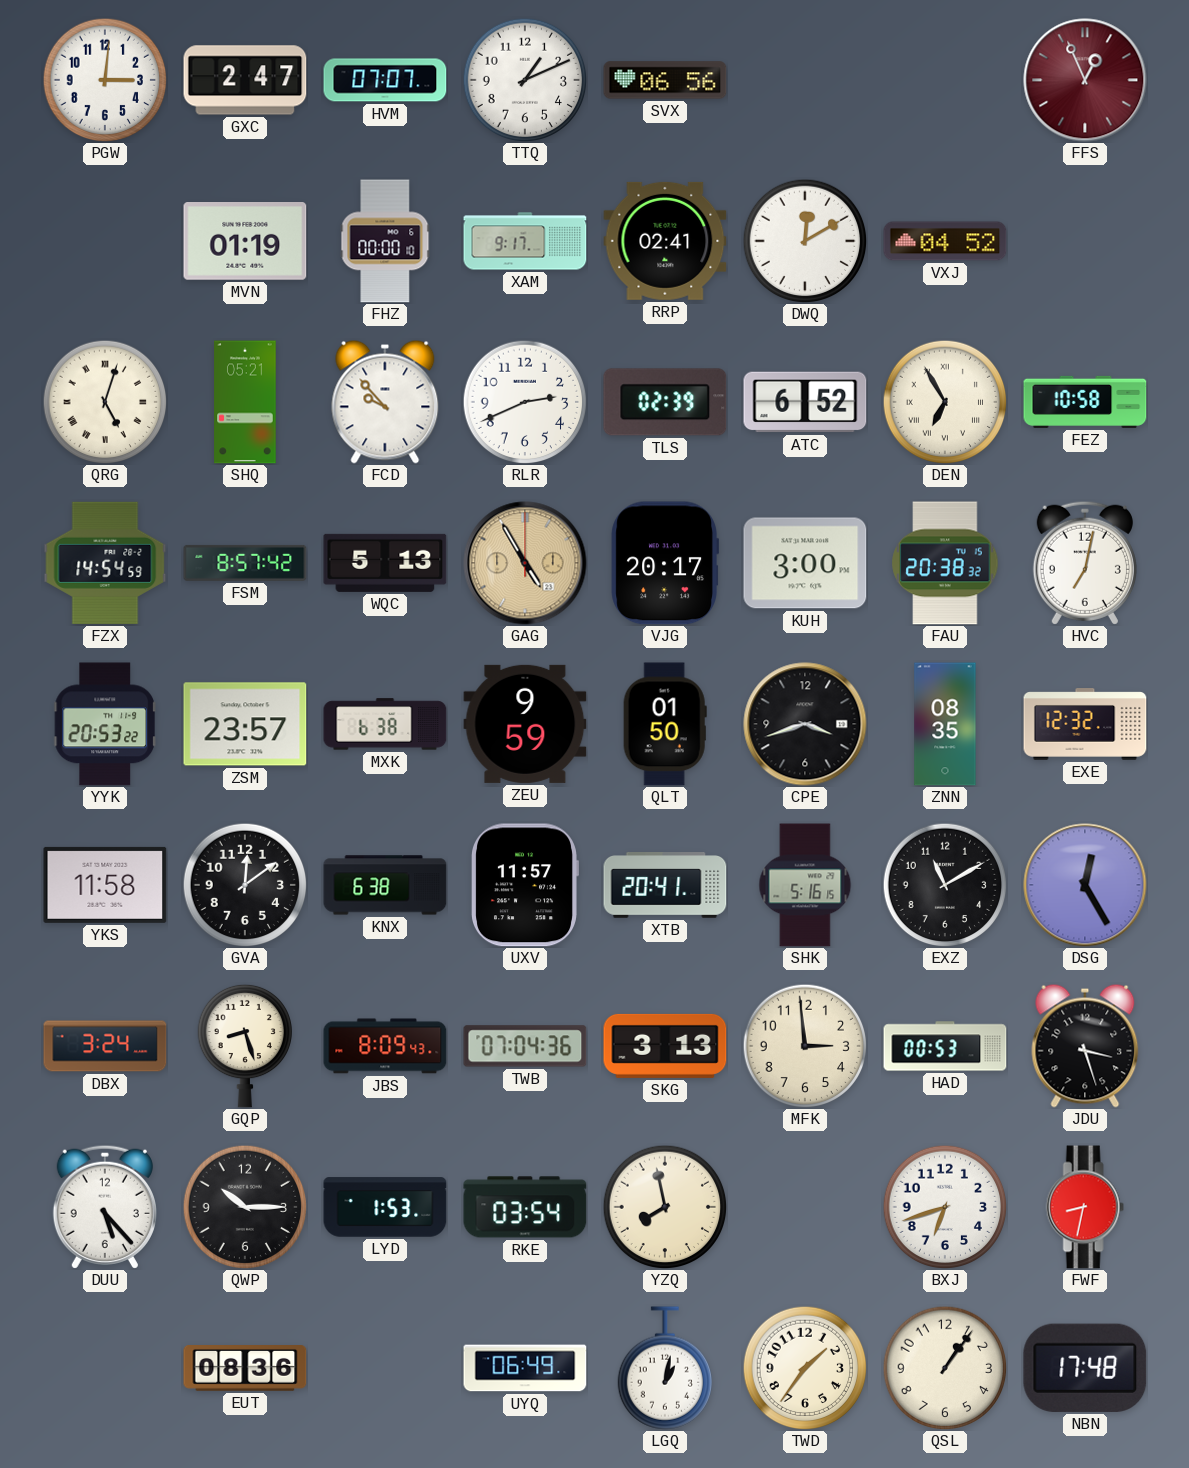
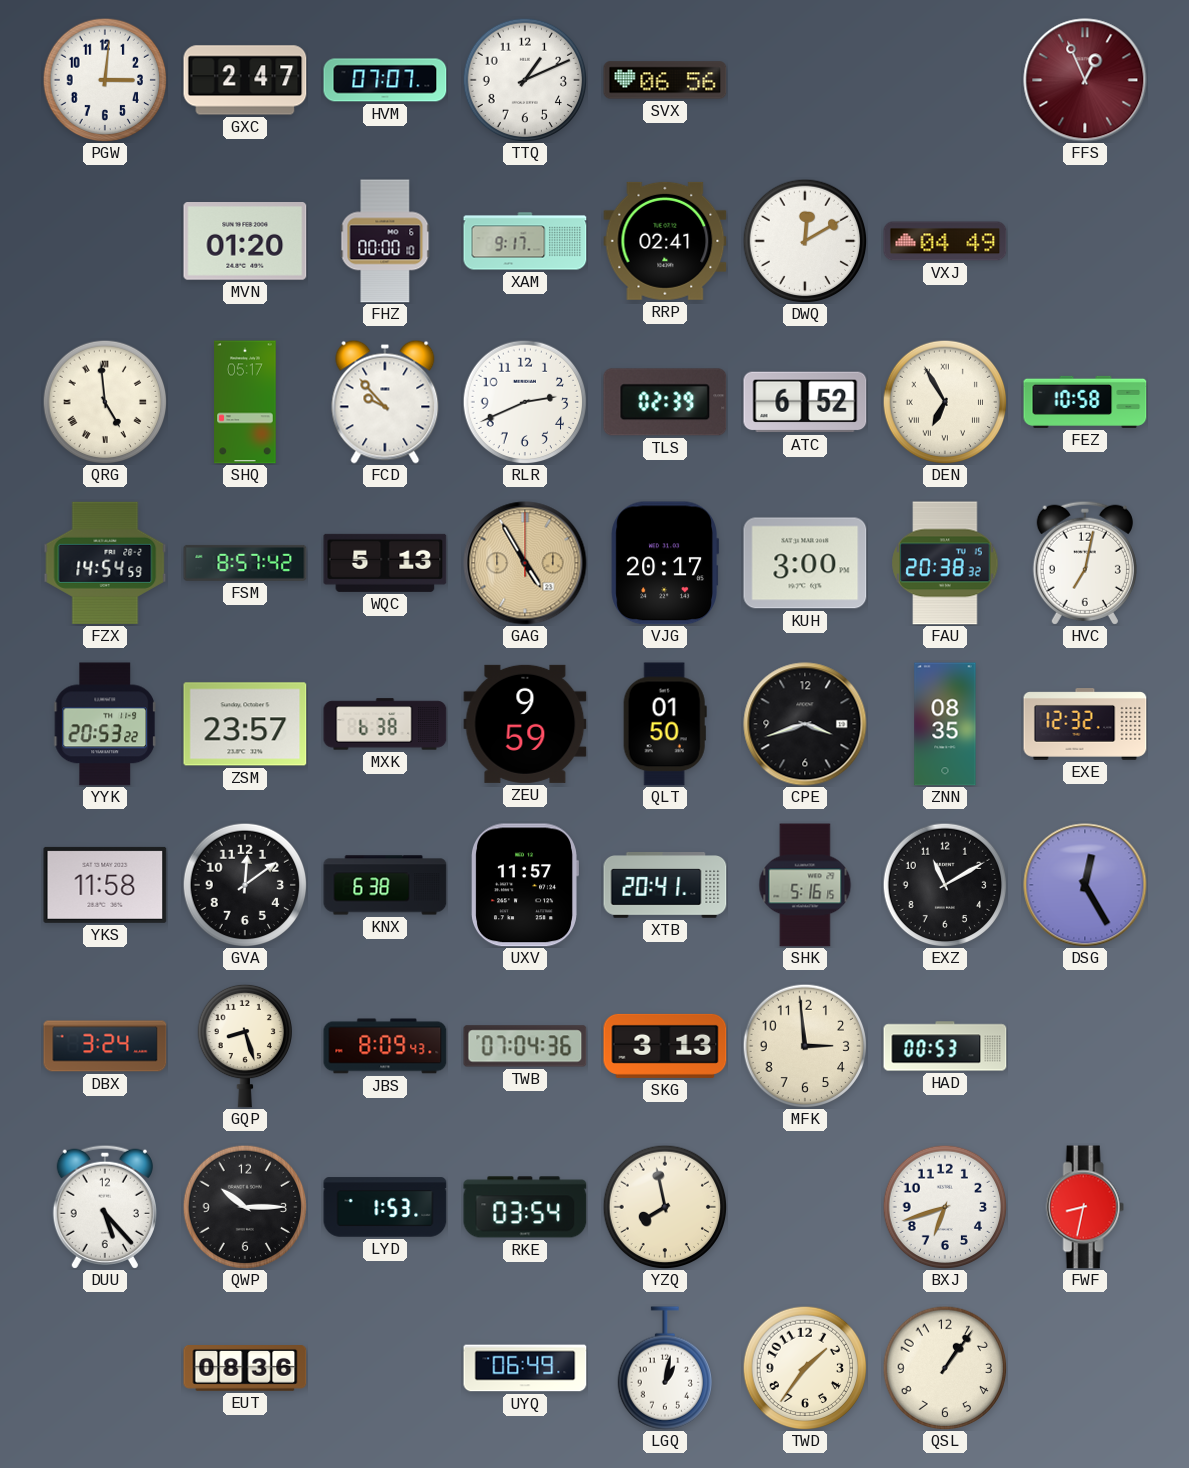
MVN: 01:19 -> 01:20 (245, 242)
VXJ: 04:52 -> 04:49 (945, 241)
QRG: 5:03 -> 4:59 (105, 402)
SHQ: 05:21 -> 05:17 (245, 402)
JDU: 3:27 -> none (1085, 1046)
NBN: 17:48 -> none (1085, 1368)
